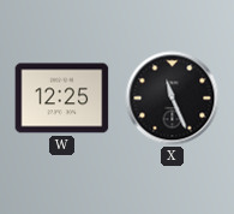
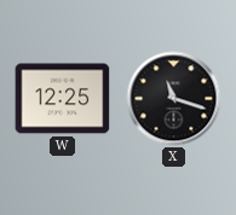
X: 11:26 -> 11:18 (174, 99)
